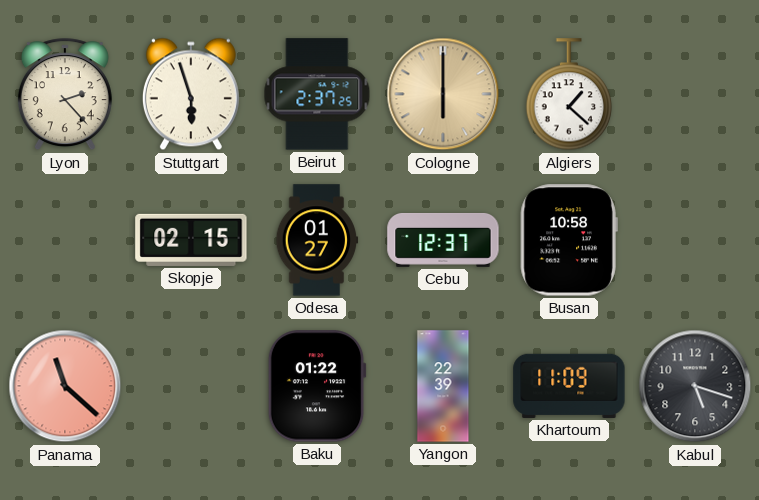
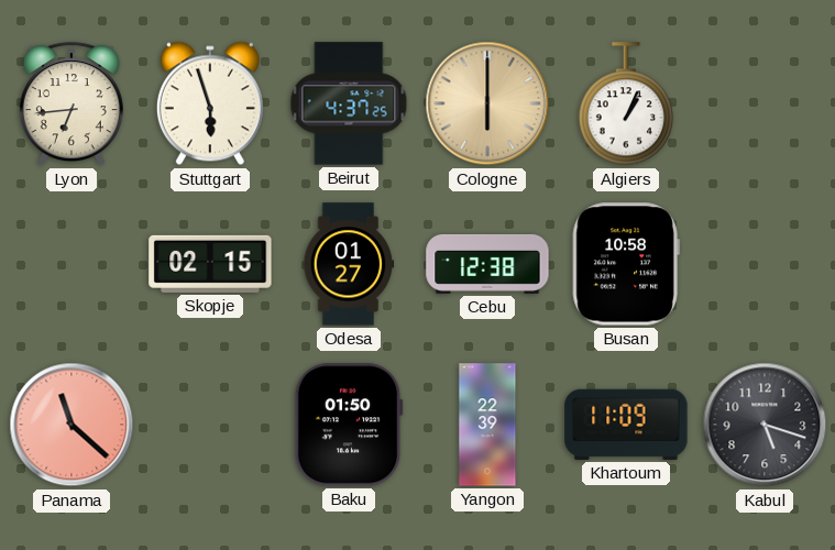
Lyon: 2:23 -> 6:44 (72, 105)
Beirut: 2:37 -> 4:37 (349, 103)
Algiers: 1:22 -> 1:04 (625, 105)
Cebu: 12:37 -> 12:38 (487, 264)
Baku: 01:22 -> 01:50 (349, 425)
